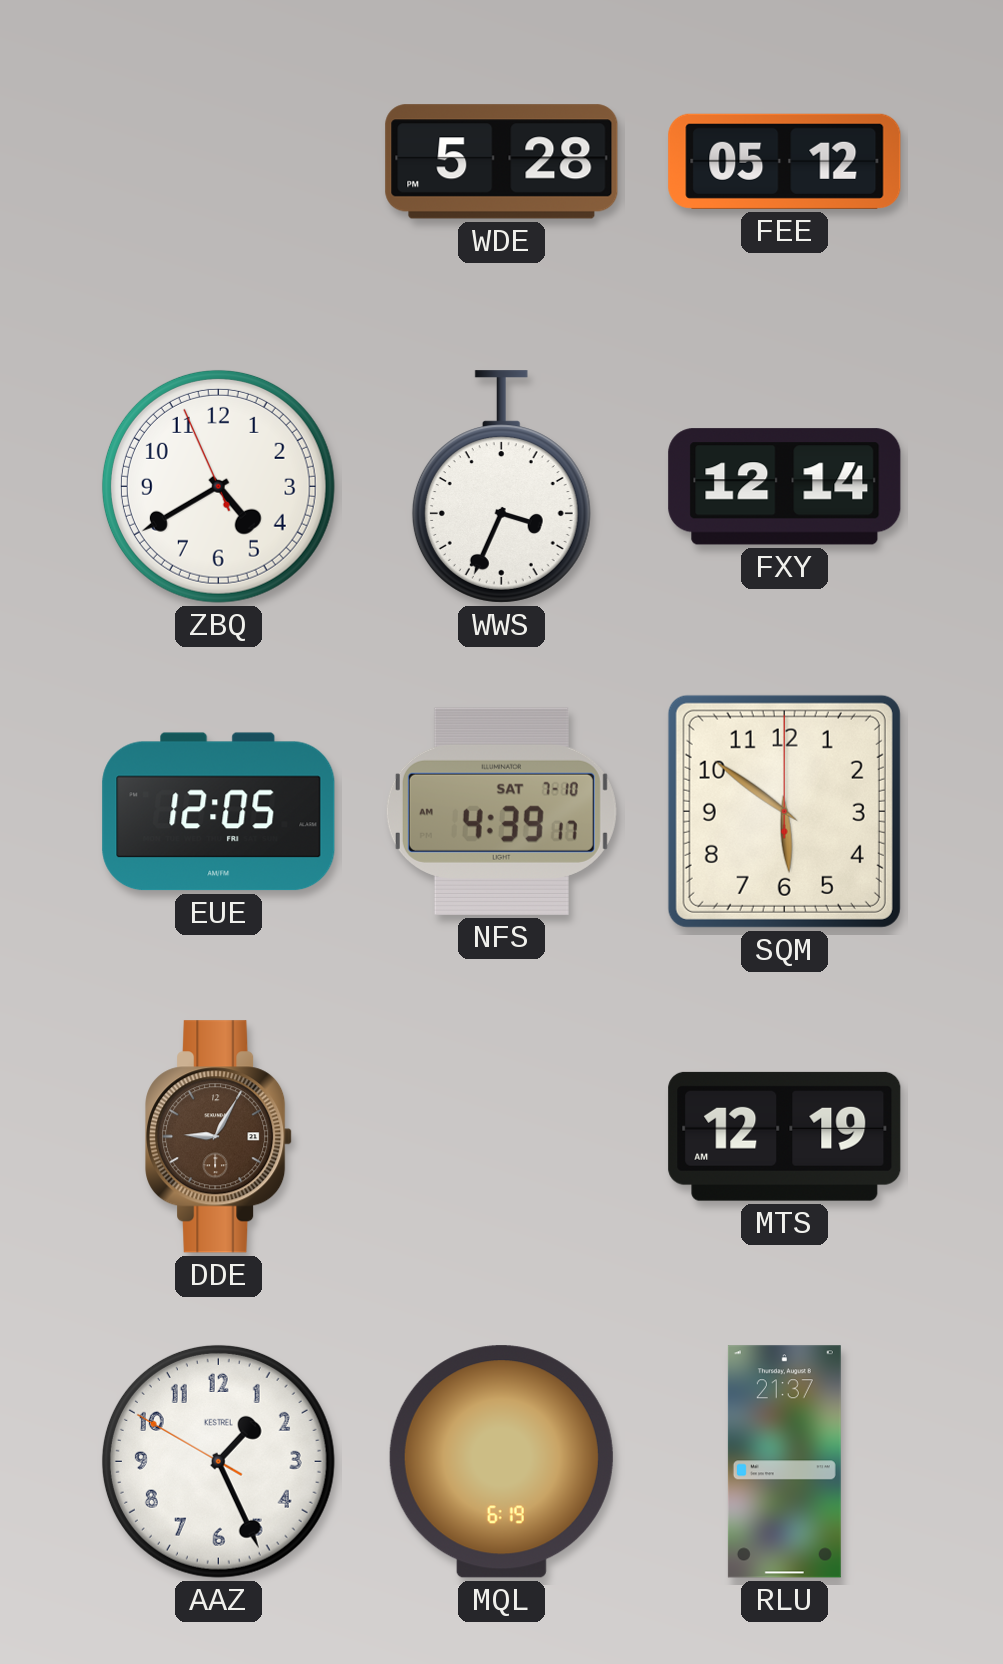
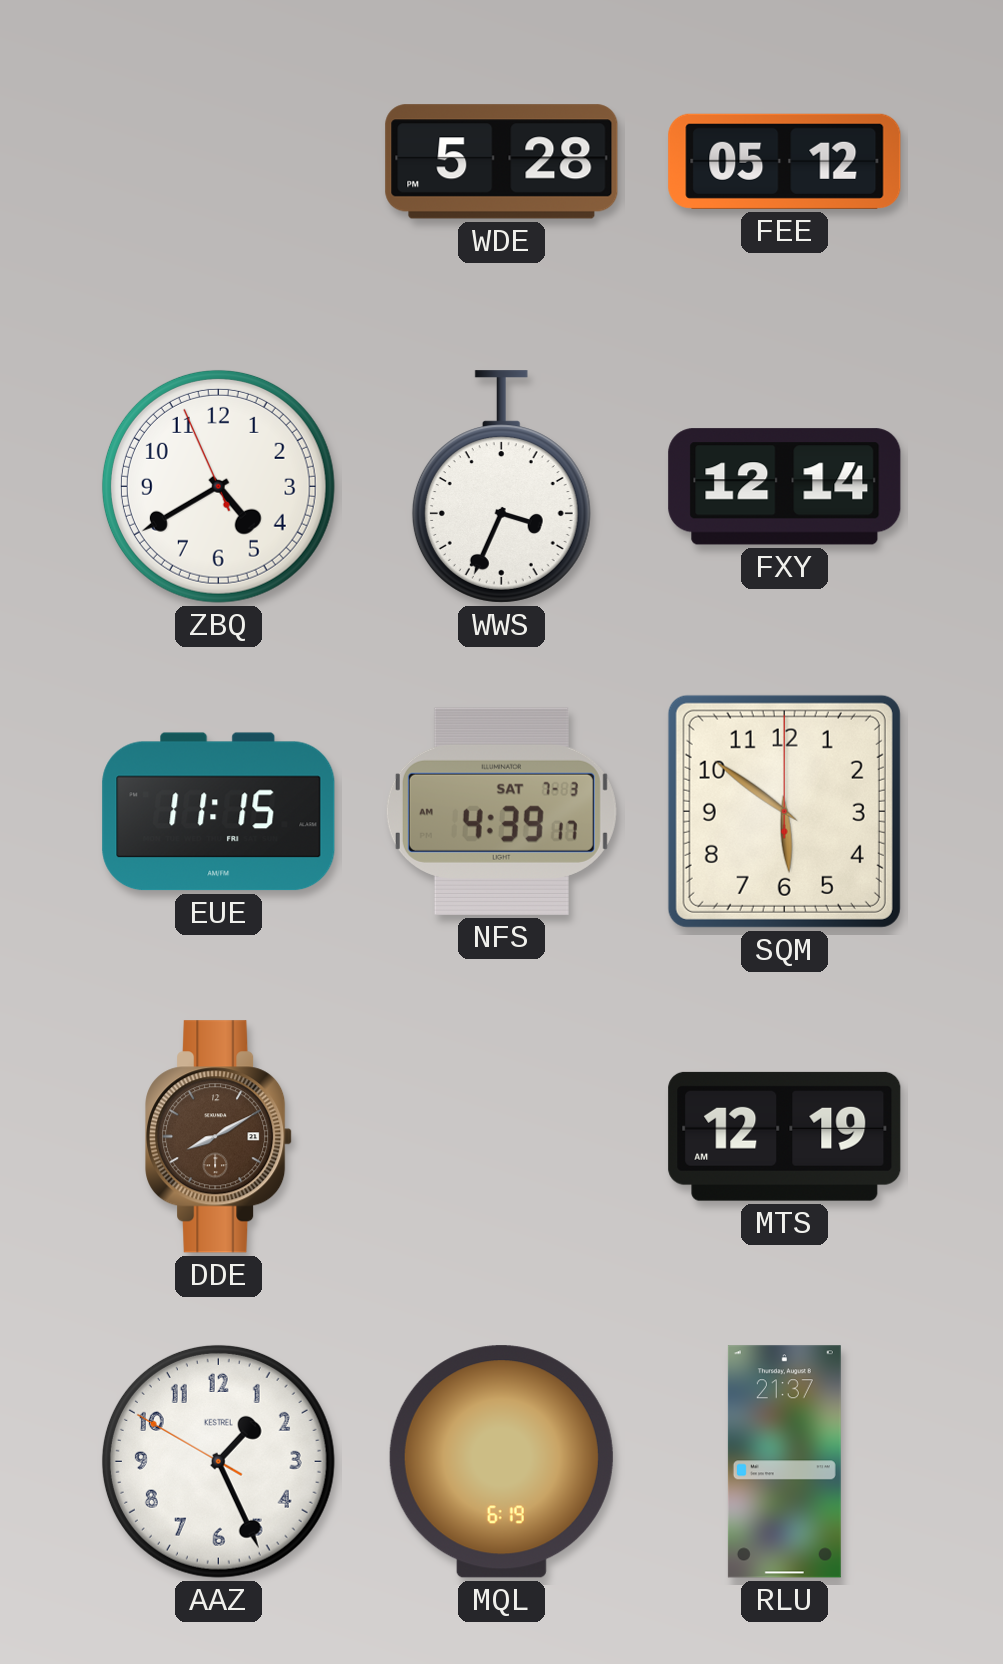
EUE: 12:05 -> 11:15 (219, 812)
NFS date: SAT 7-10 -> SAT 7-3 (501, 811)
DDE: 9:05 -> 8:10 (219, 1137)
